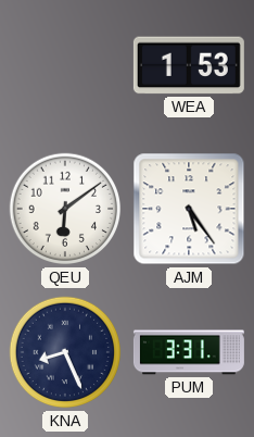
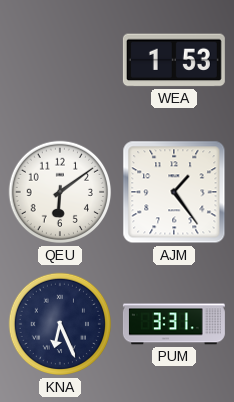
AJM: 5:24 -> 1:24 (174, 192)
KNA: 8:26 -> 6:26 (60, 324)
